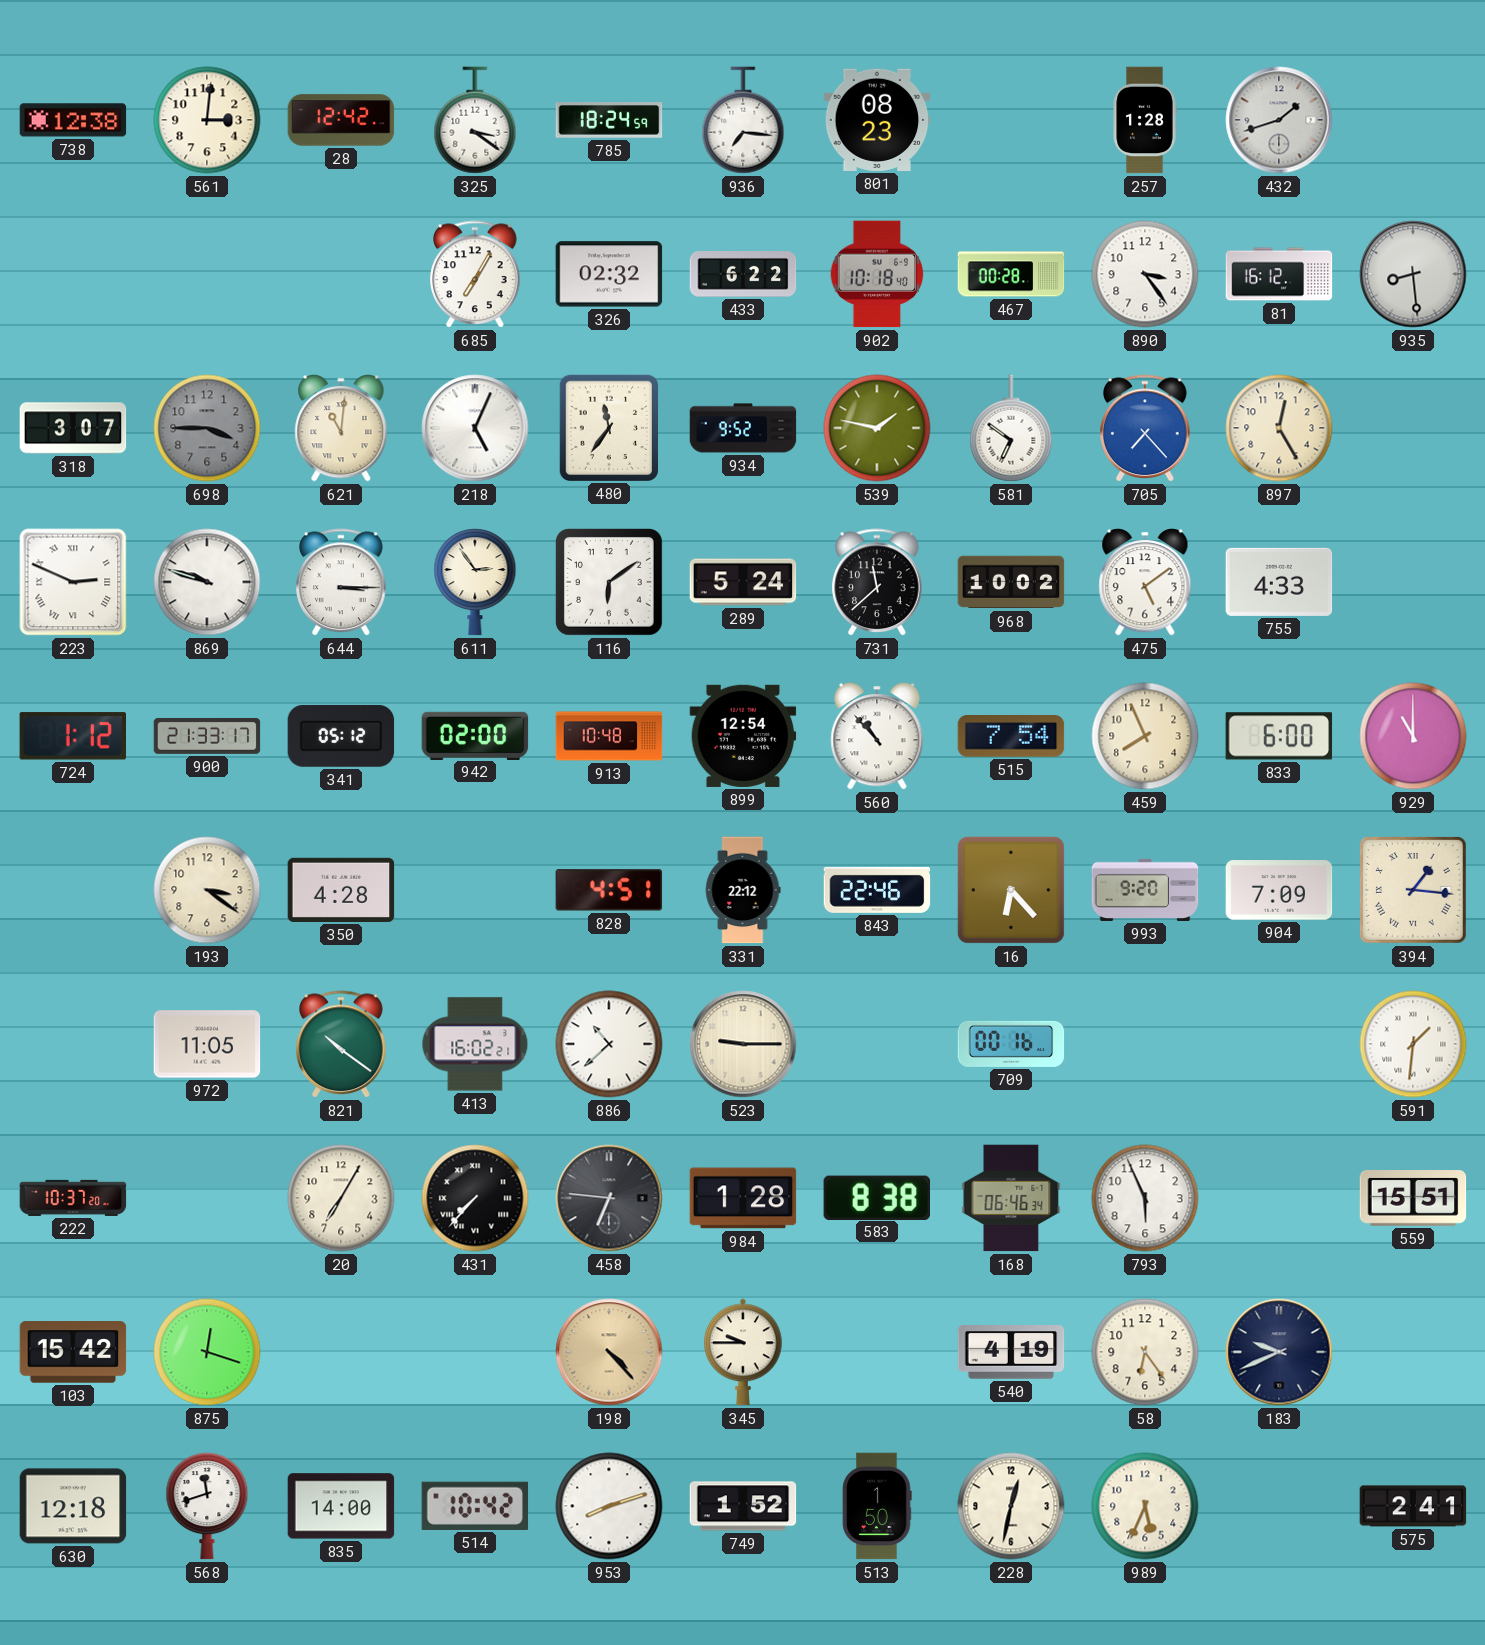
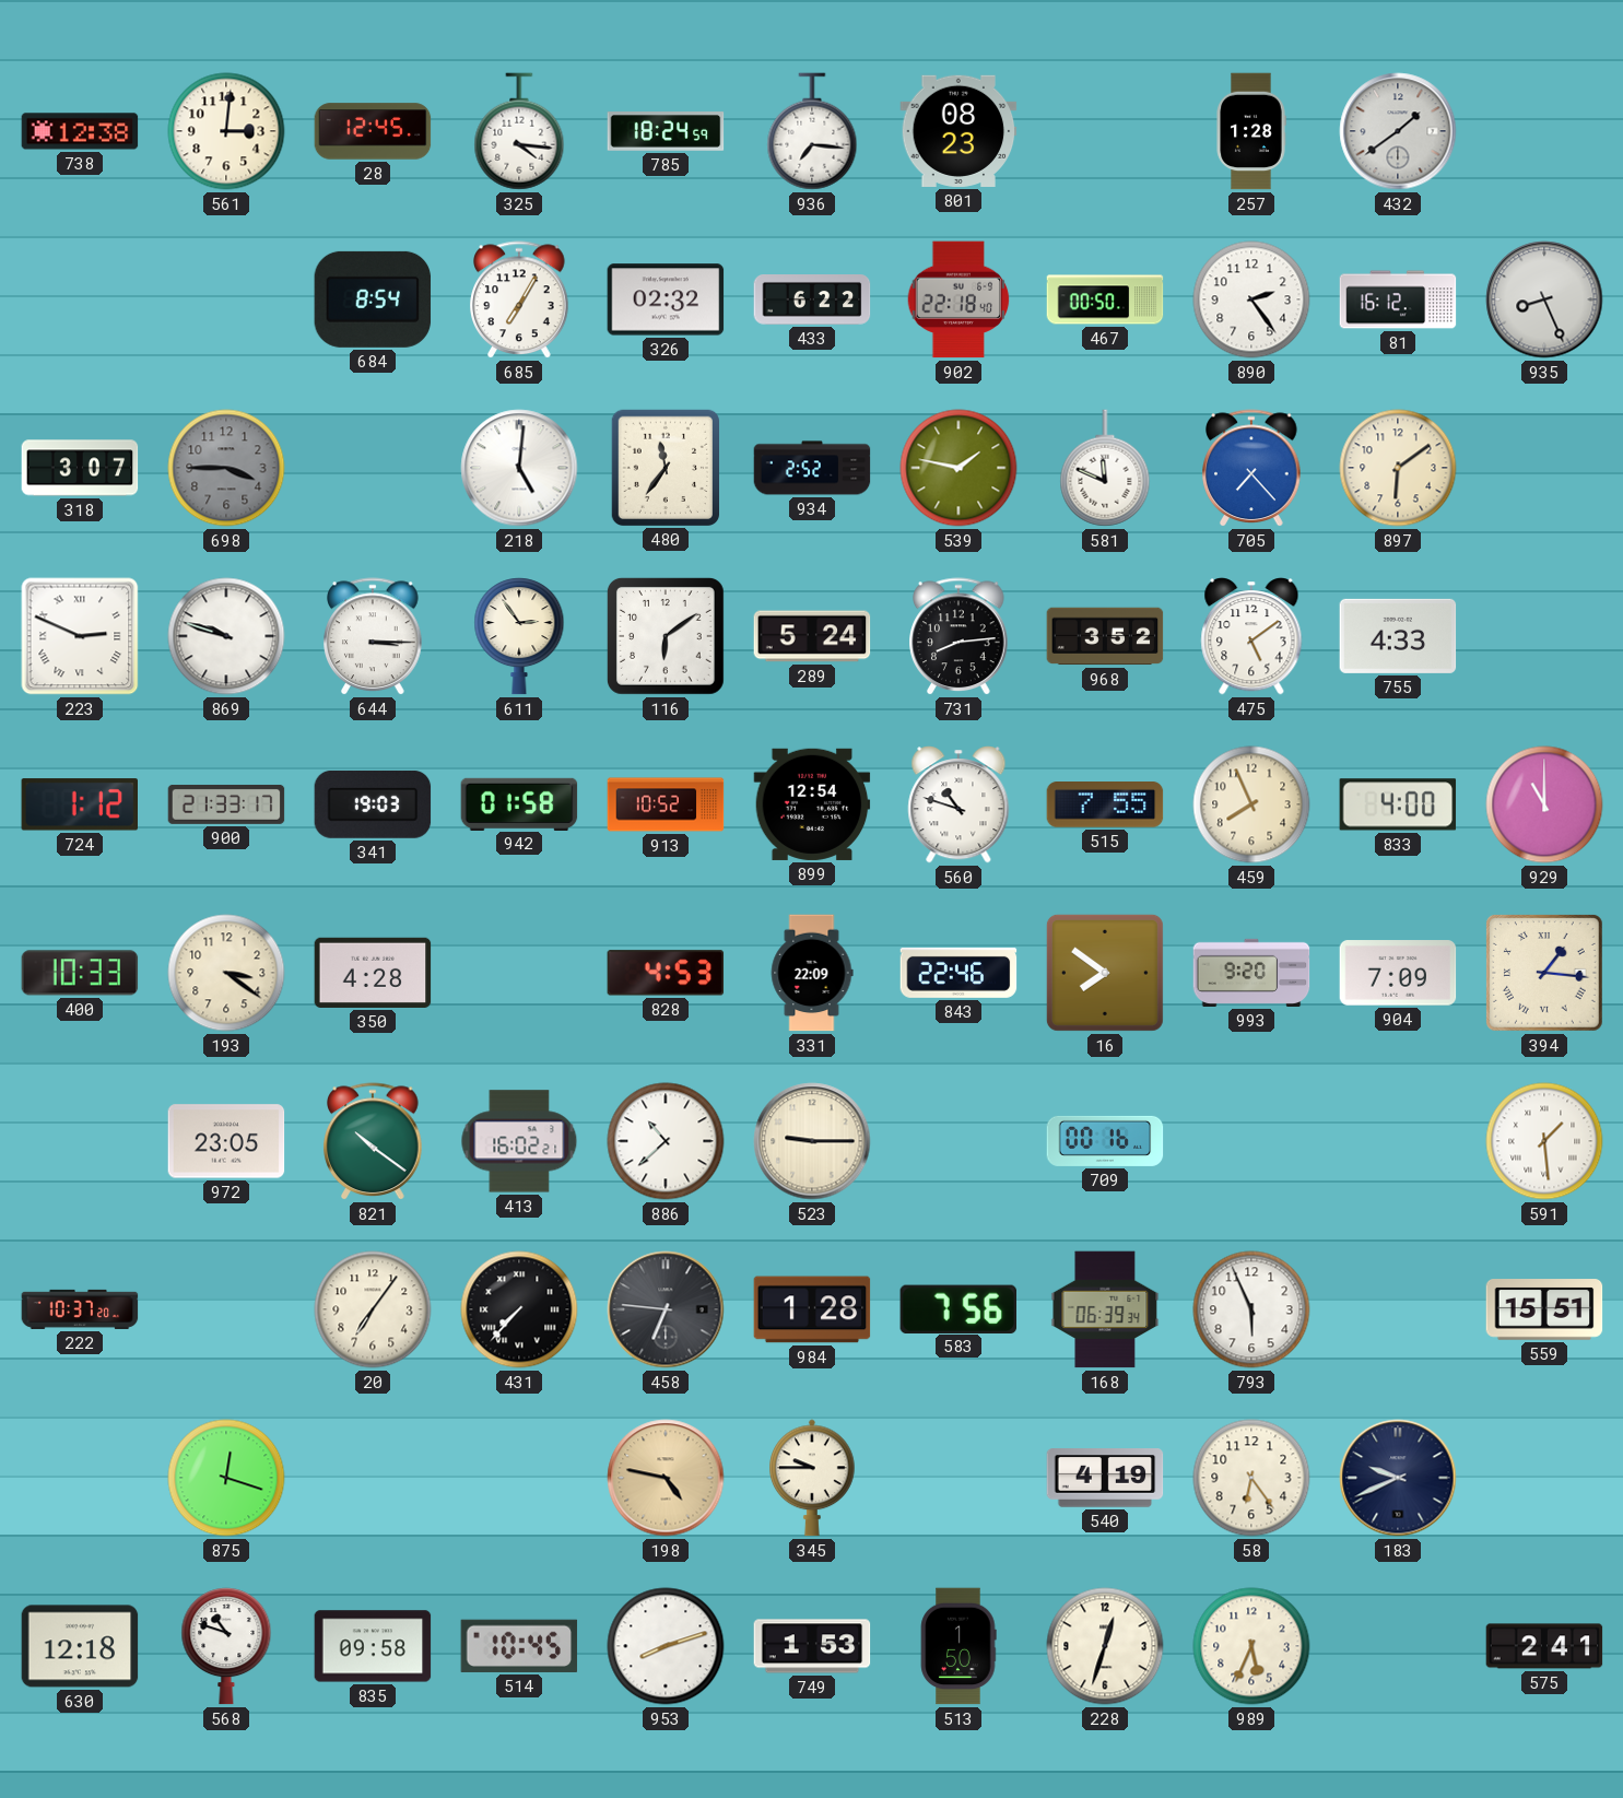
28: 12:42 -> 12:45 (373, 131)
325: 3:21 -> 4:16 (519, 131)
432: 1:42 -> 1:39 (1398, 131)
684: none -> 8:54 (373, 299)
902: 10:18 -> 22:18 (958, 299)
467: 00:28 -> 00:50 (1105, 299)
890: 3:24 -> 2:24 (1251, 299)
935: 8:29 -> 8:26 (1544, 299)
621: 11:01 -> none (341, 428)
218: 5:04 -> 5:01 (519, 468)
934: 9:52 -> 2:52 (812, 468)
581: 6:51 -> 11:49 (1105, 468)
897: 12:25 -> 6:09 (1398, 468)
731: 11:38 -> 8:14 (958, 636)
968: 10:02 -> 3:52 (1105, 636)
341: 05:12 -> 19:03 (373, 804)
942: 02:00 -> 01:58 (519, 803)
913: 10:48 -> 10:52 (666, 804)
560: 10:53 -> 10:48 (958, 804)
515: 7:54 -> 7:55 (1105, 804)
833: 6:00 -> 4:00 (1398, 804)
400: none -> 10:33 (80, 973)
828: 4:51 -> 4:53 (666, 973)
331: 22:12 -> 22:09 (812, 973)
16: 6:23 -> 7:51 (1105, 973)
972: 11:05 -> 23:05 (226, 1141)
591: 1:31 -> 1:29 (1544, 1141)
20: 7:05 -> 7:06 (373, 1309)
583: 8:38 -> 7:56 (957, 1308)
168: 06:46 -> 06:39 (1105, 1309)
103: 15:42 -> none (73, 1352)
198: 4:23 -> 4:47 (666, 1478)
568: 11:42 -> 10:48 (226, 1646)
835: 14:00 -> 09:58 (373, 1646)
514: 10:42 -> 10:45 (519, 1646)
749: 1:52 -> 1:53 (812, 1646)
228: 12:32 -> 12:33 (1105, 1646)
